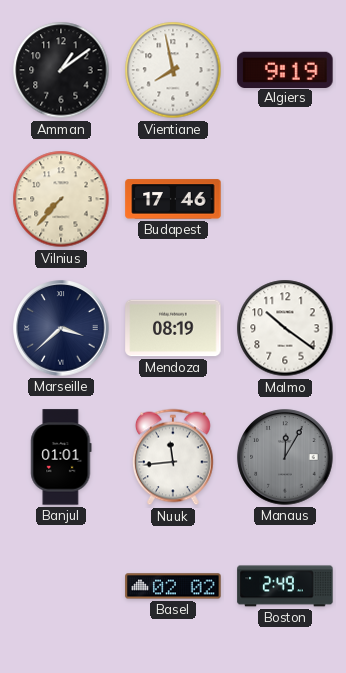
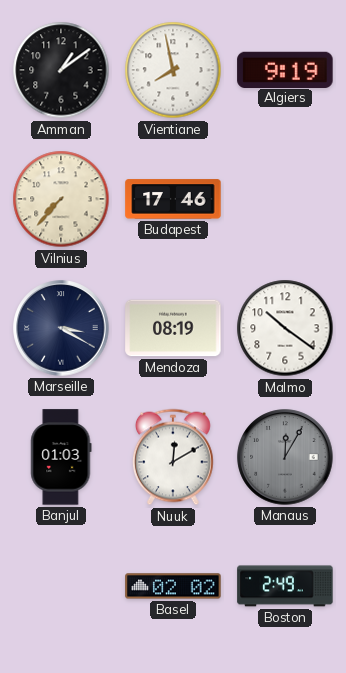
Marseille: 3:38 -> 3:20 (61, 328)
Banjul: 01:01 -> 01:03 (61, 457)
Nuuk: 11:44 -> 12:10 (174, 457)
